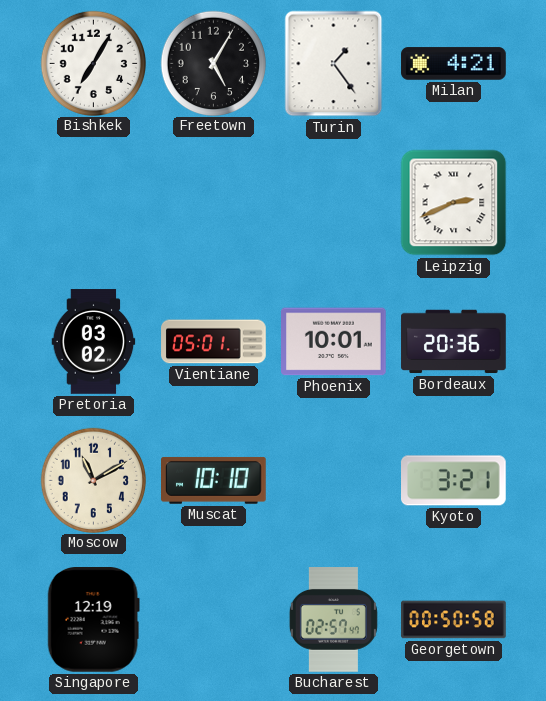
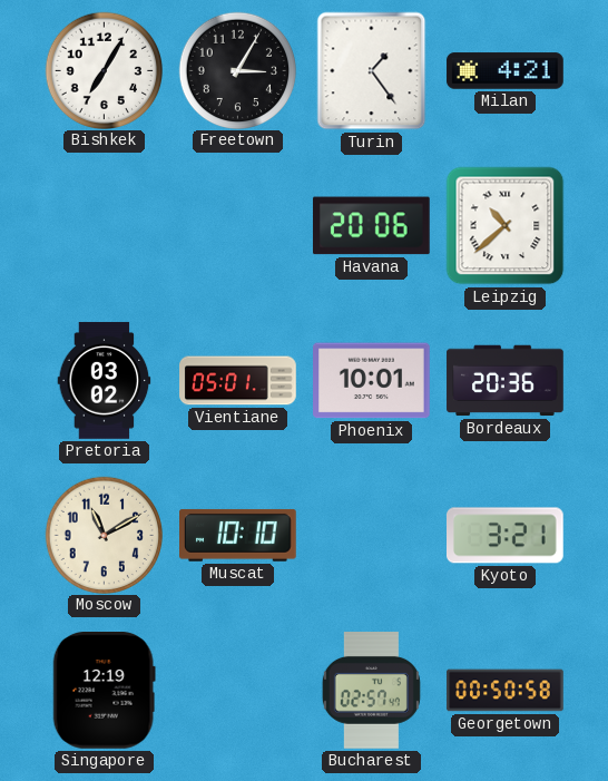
Freetown: 5:05 -> 3:05 (237, 70)
Havana: none -> 20:06 (371, 226)
Leipzig: 2:41 -> 10:38 (506, 226)
